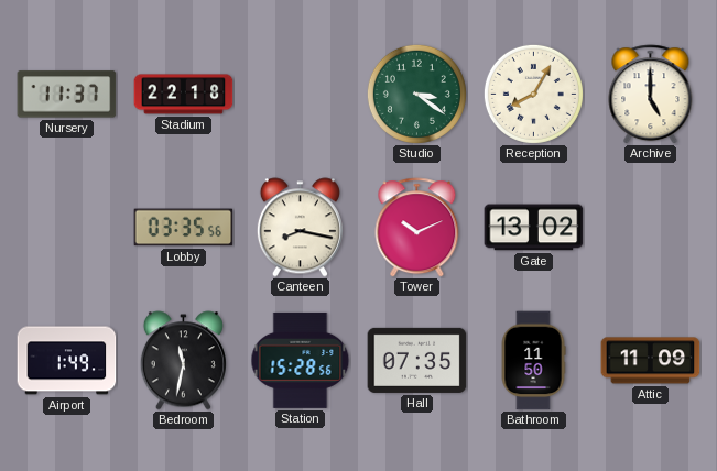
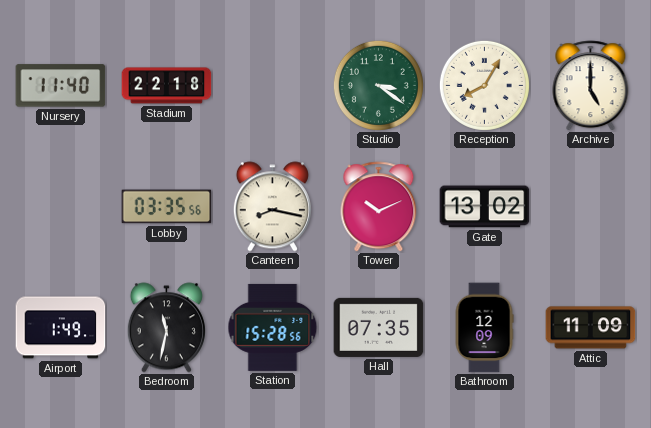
Nursery: 11:37 -> 11:40 (61, 86)
Bathroom: 11:50 -> 12:09 (484, 328)
